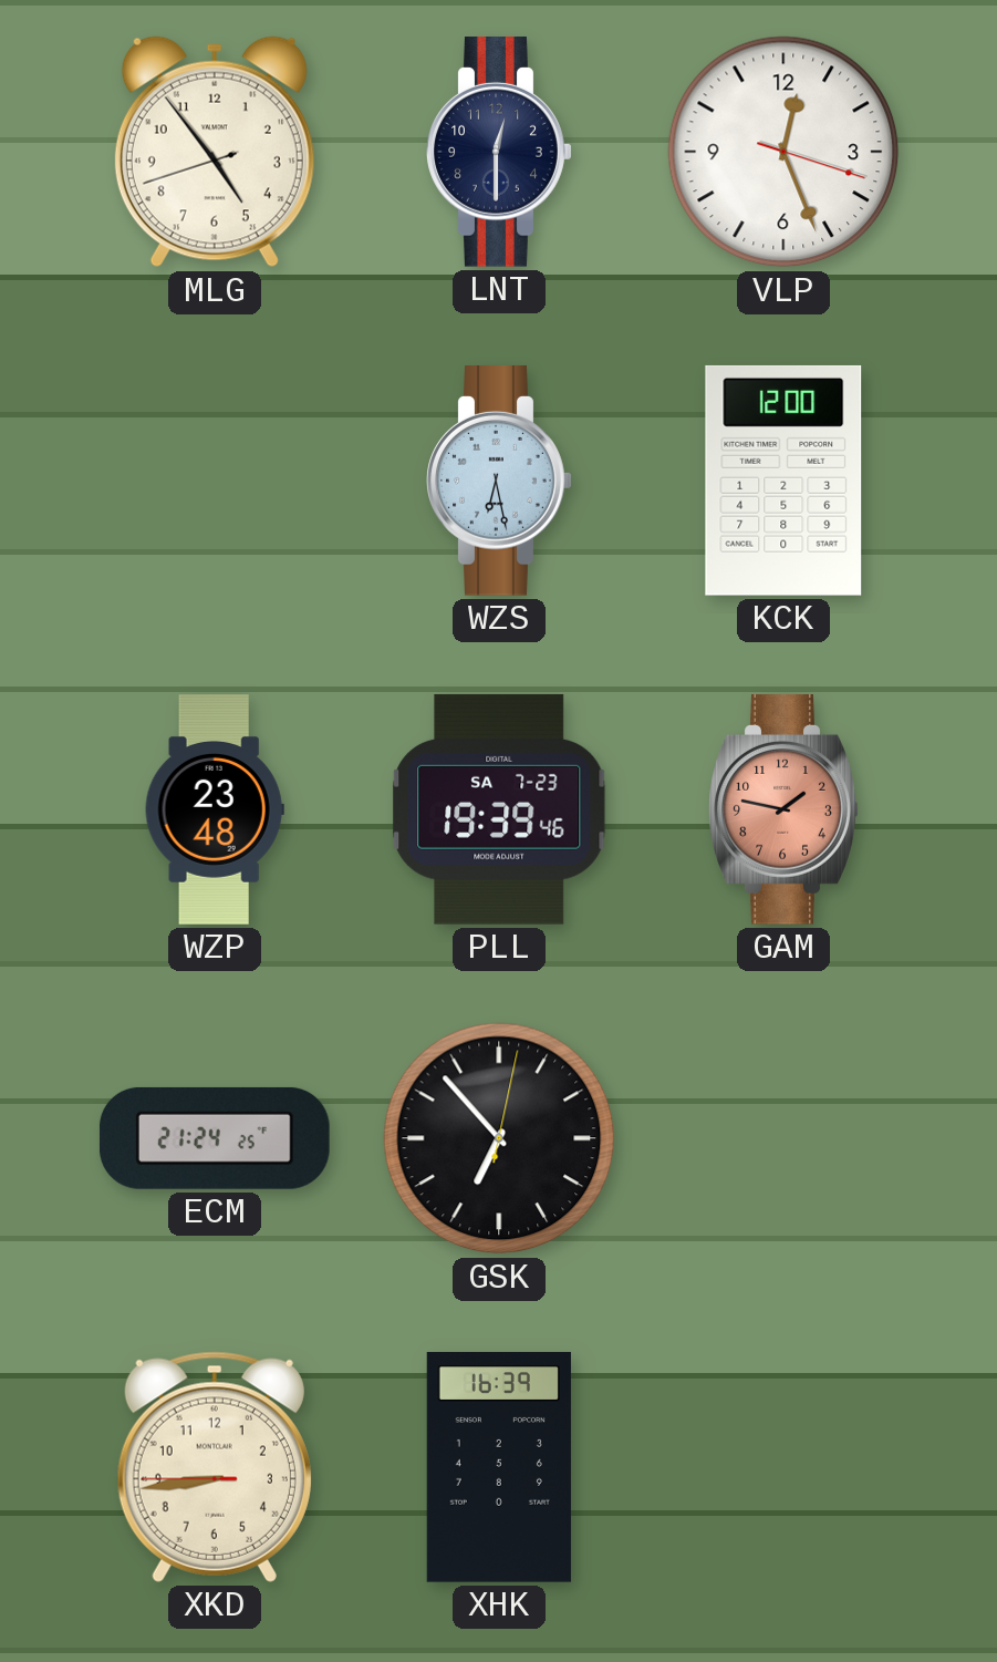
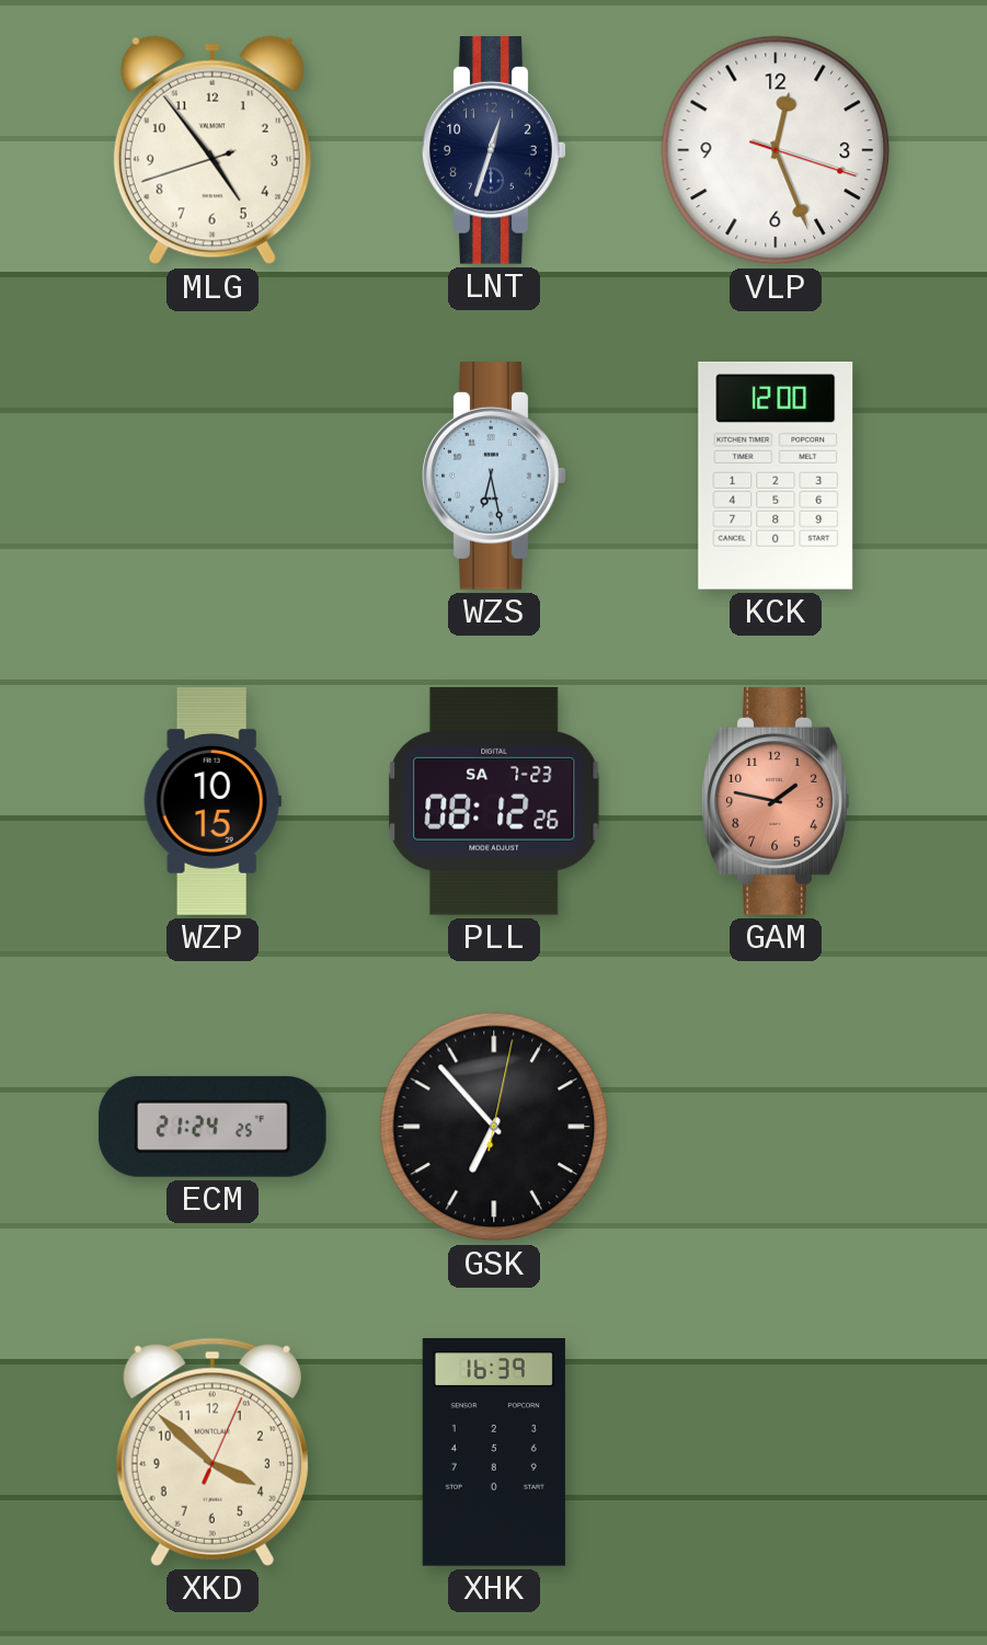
LNT: 12:30 -> 12:33 (494, 151)
WZP: 23:48 -> 10:15 (213, 801)
PLL: 19:39 -> 08:12 (494, 801)
XKD: 8:43 -> 3:52 (213, 1452)
